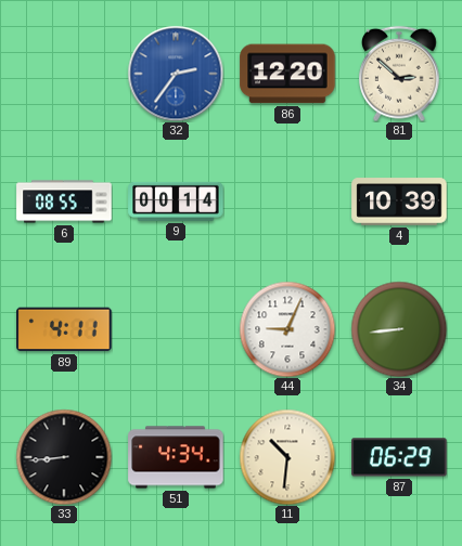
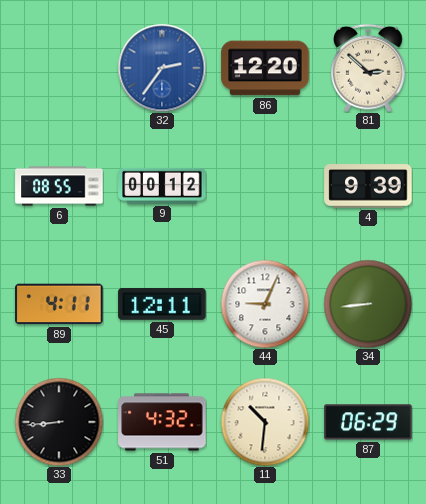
9: 00:14 -> 00:12 (162, 186)
4: 10:39 -> 9:39 (368, 186)
45: none -> 12:11 (162, 304)
51: 4:34 -> 4:32 (162, 422)
